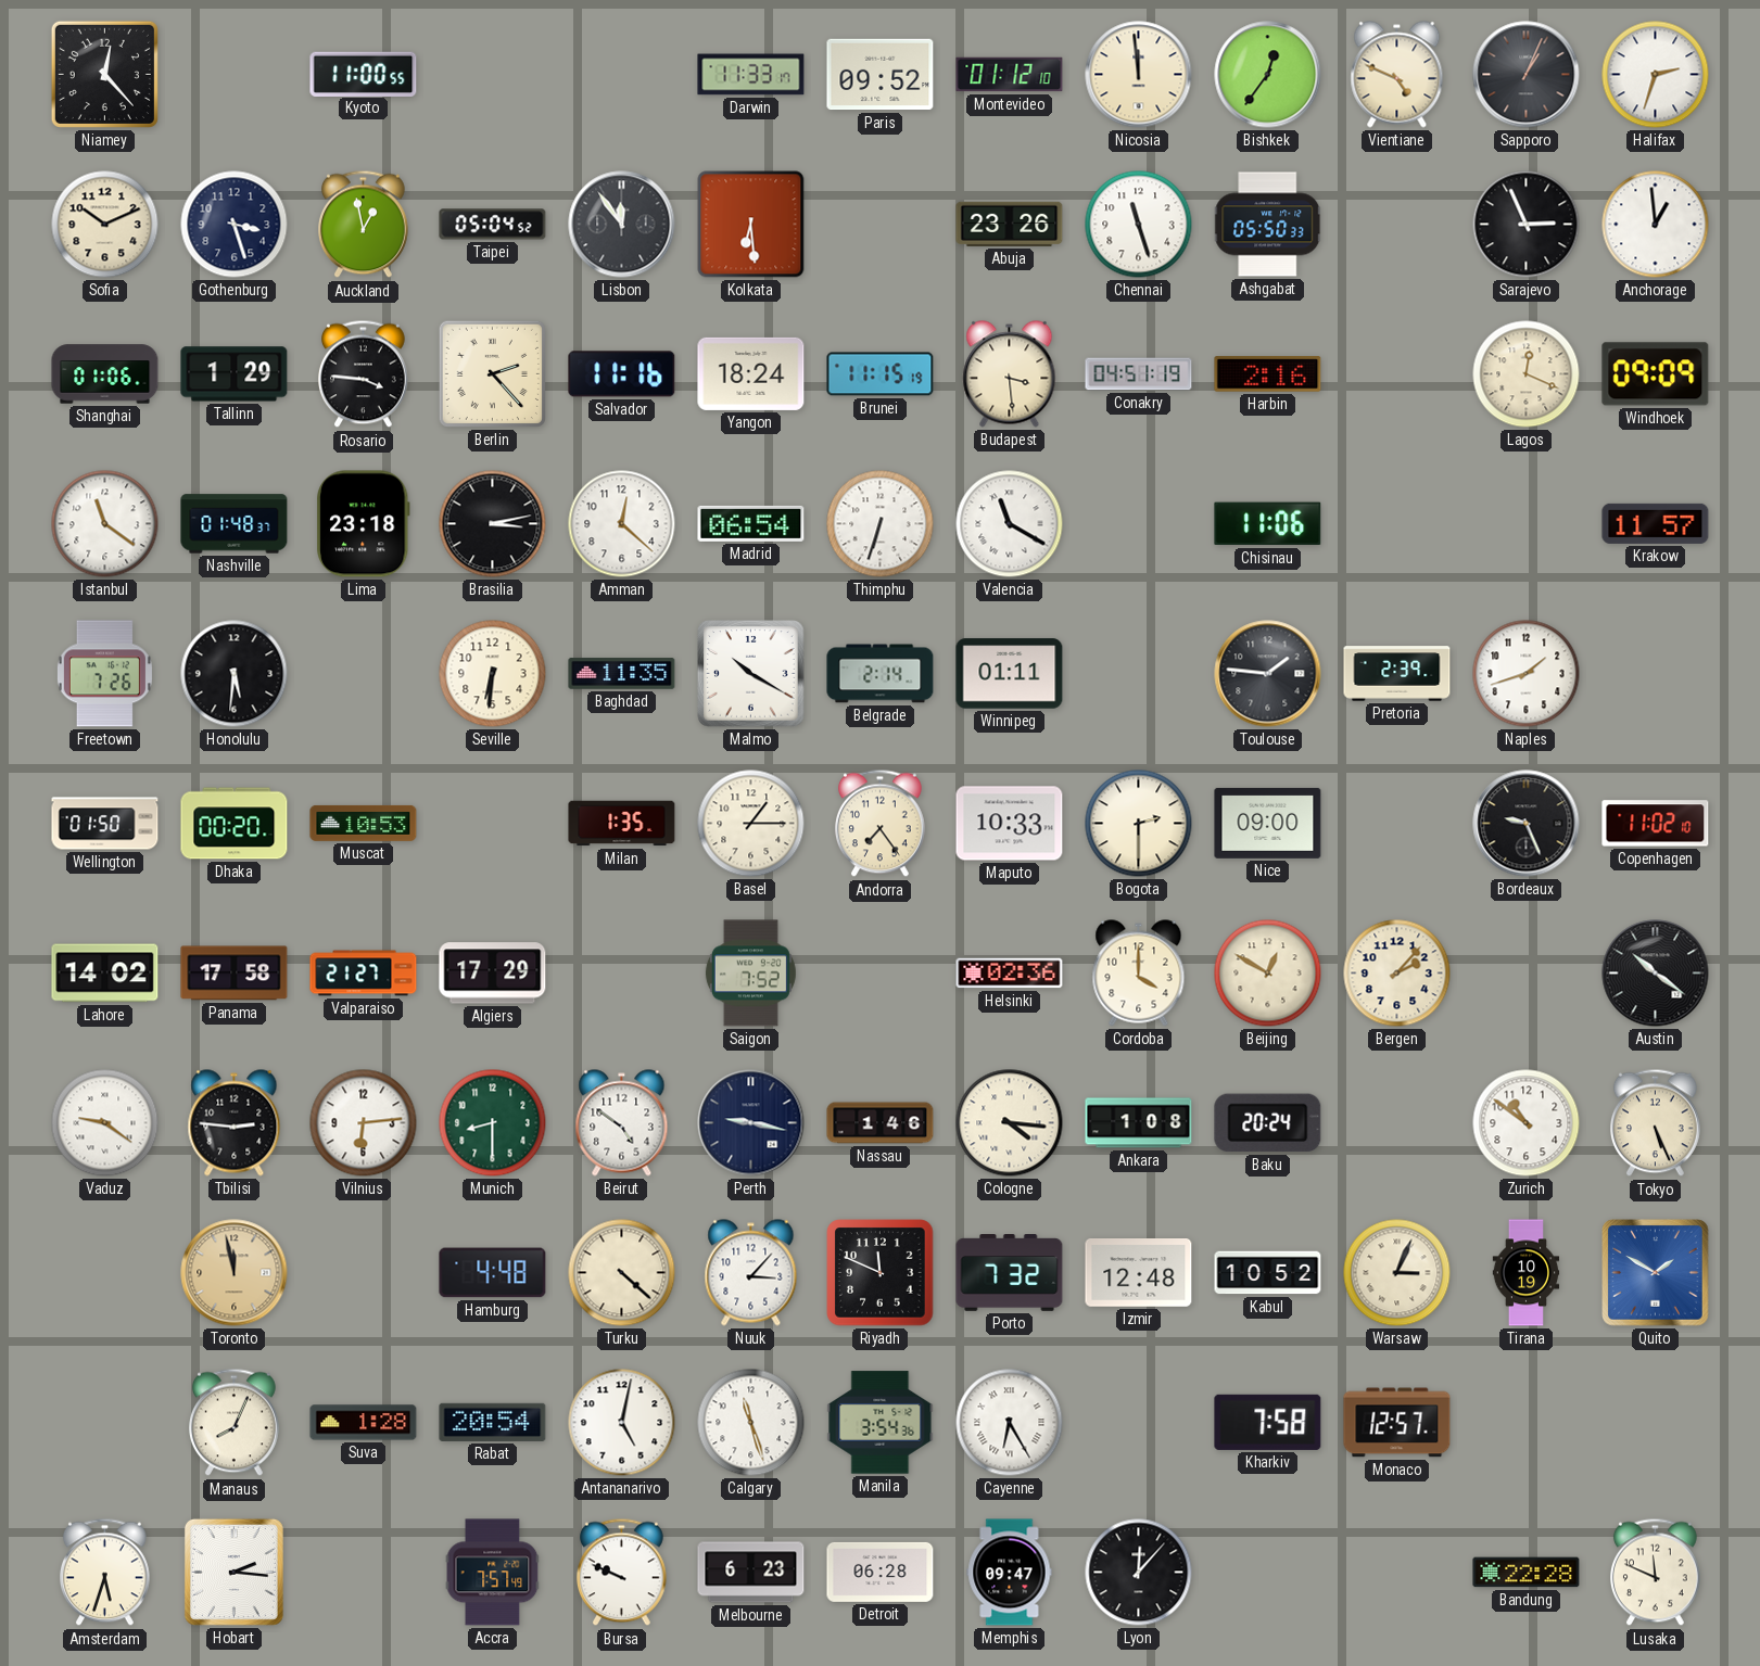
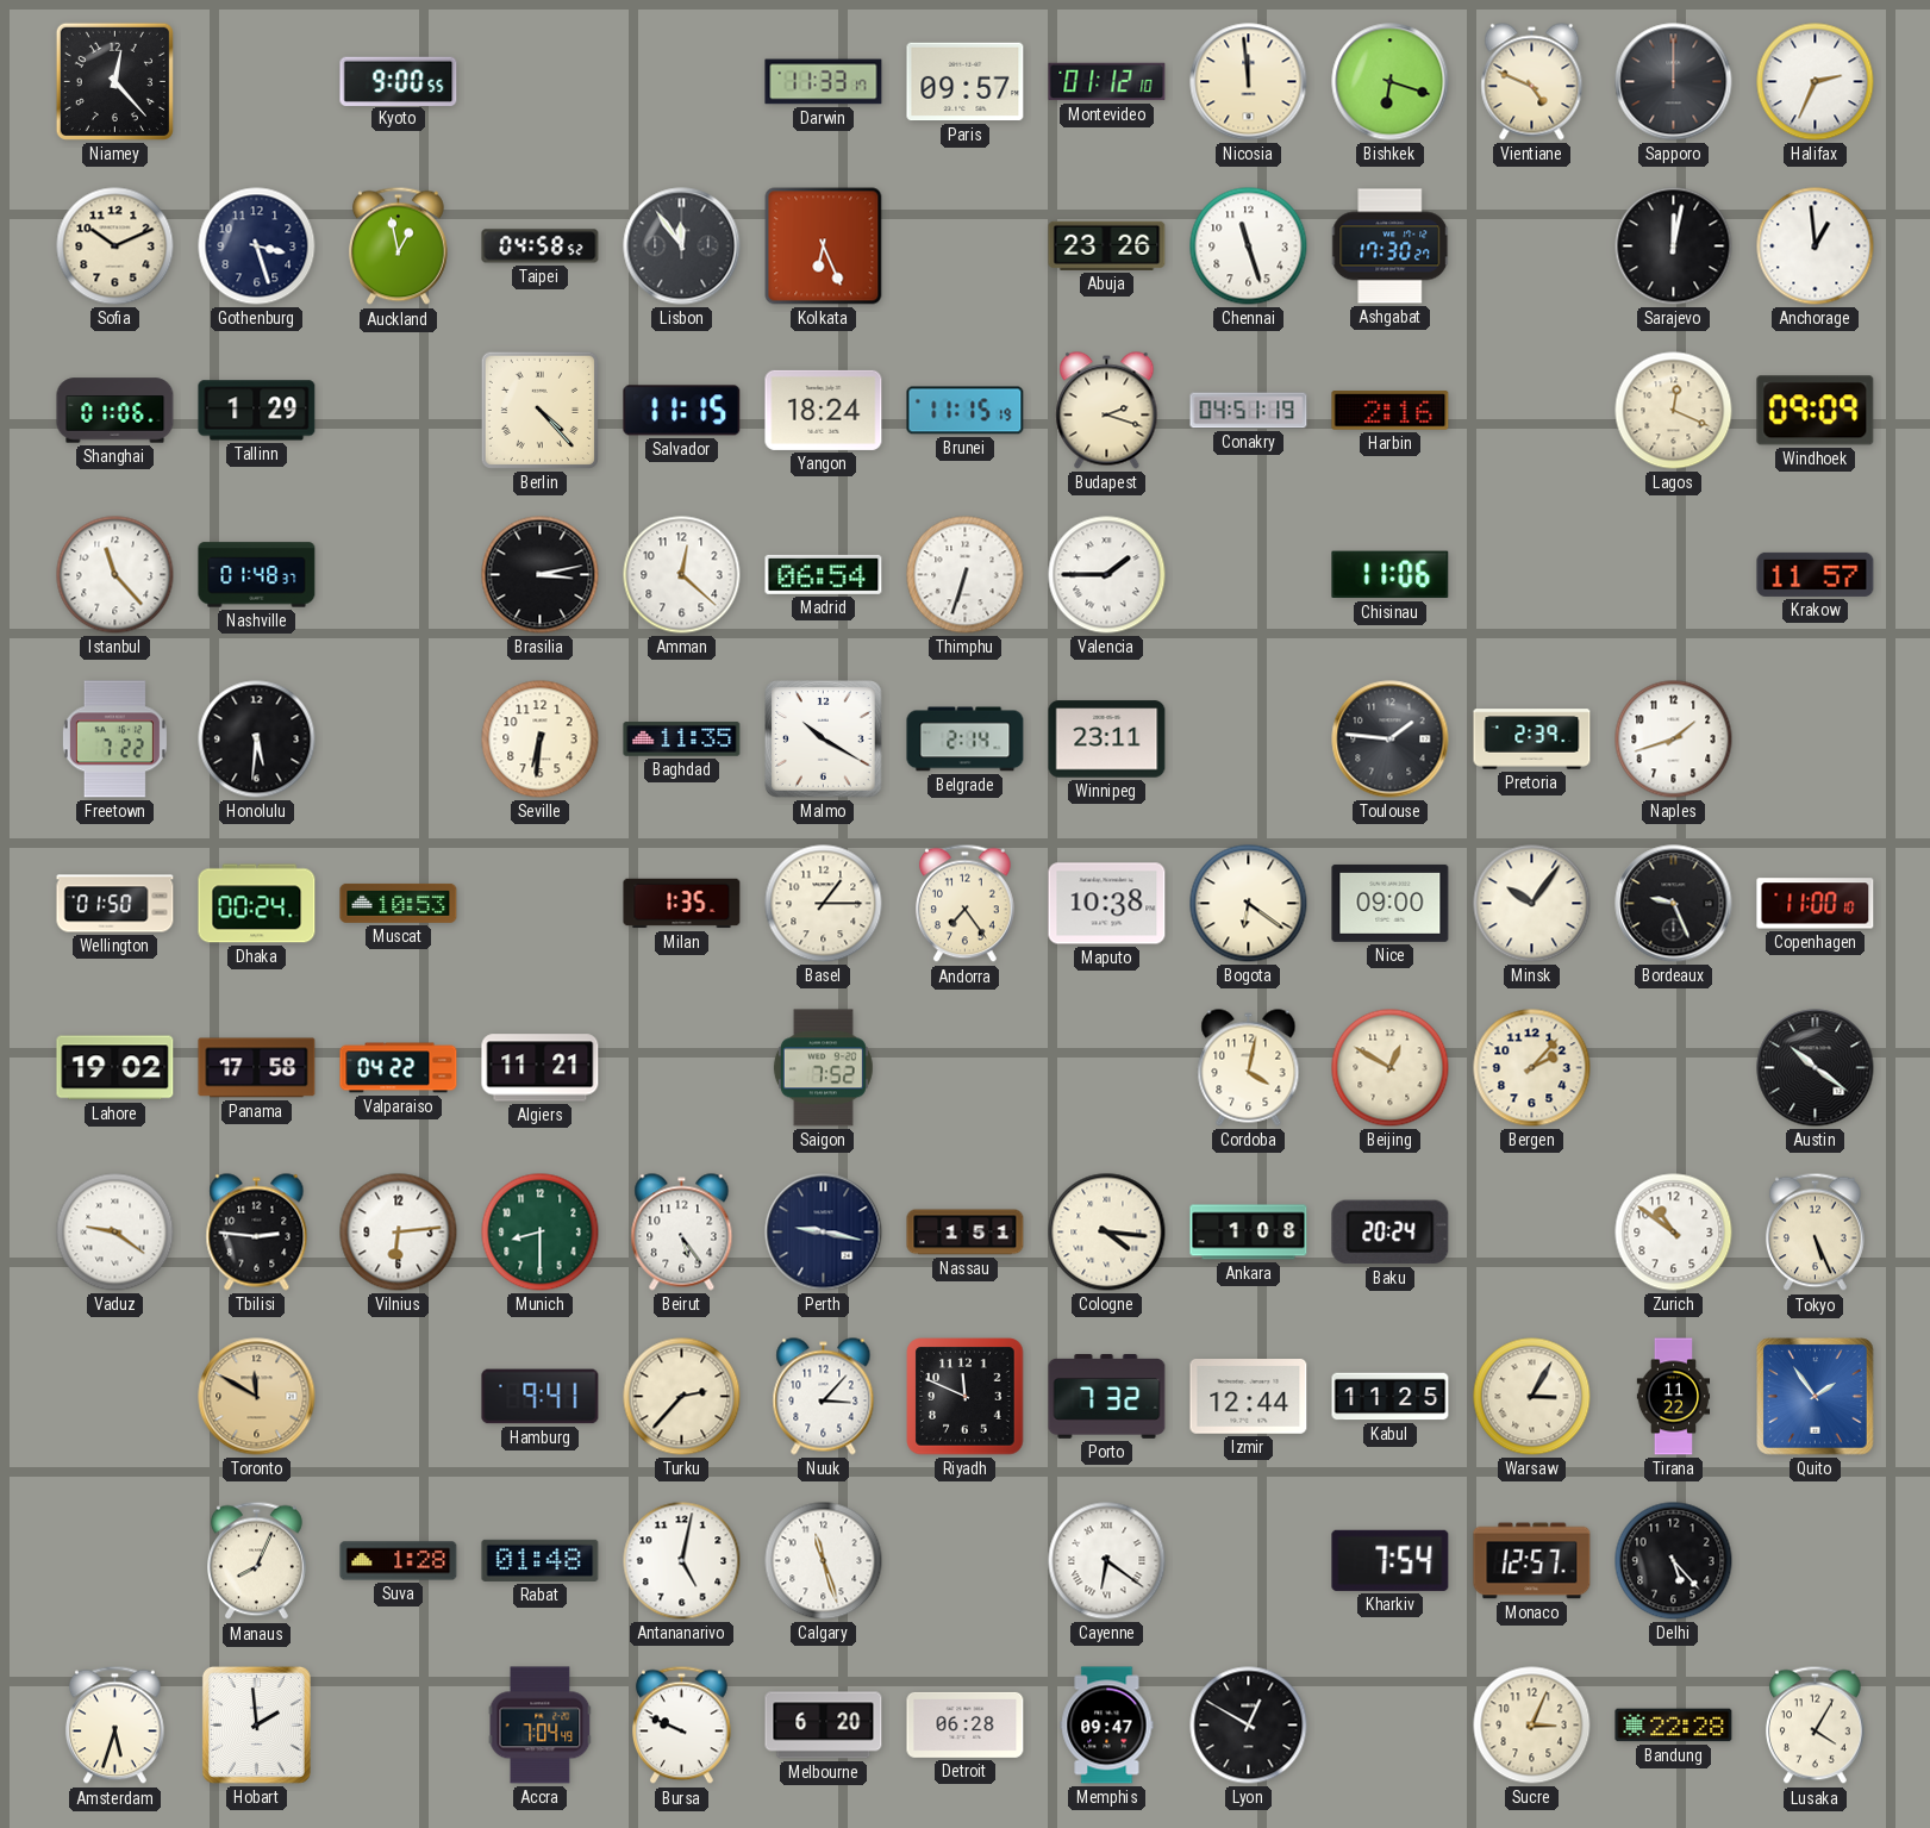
Kyoto: 11:00 -> 9:00 (399, 81)
Paris: 09:52 -> 09:57 (966, 82)
Bishkek: 12:36 -> 6:18 (1391, 82)
Sapporo: 1:04 -> 12:00 (1674, 82)
Halifax: 2:33 -> 2:34 (1816, 82)
Taipei: 05:04 -> 04:58 (541, 247)
Kolkata: 6:29 -> 6:26 (824, 247)
Ashgabat: 05:50 -> 17:30 (1391, 247)
Sarajevo: 2:56 -> 12:02 (1674, 247)
Rosario: 3:46 -> none (364, 374)
Berlin: 2:23 -> 4:23 (539, 410)
Salvador: 11:16 -> 11:15 (682, 411)
Budapest: 3:29 -> 2:18 (1107, 411)
Istanbul: 11:21 -> 11:23 (115, 575)
Lima: 23:18 -> none (364, 524)
Valencia: 11:20 -> 1:45 (1107, 575)
Freetown: 7:26 -> 7:22 (114, 740)
Winnipeg: 01:11 -> 23:11 (1107, 740)
Dhaka: 00:20 -> 00:24 (257, 904)
Maputo: 10:33 -> 10:38 (1107, 904)
Bogota: 2:30 -> 6:21 (1249, 904)
Minsk: none -> 10:06 (1532, 904)
Copenhagen: 11:02 -> 11:00 (1816, 904)
Lahore: 14:02 -> 19:02 (115, 1068)
Valparaiso: 21:27 -> 04:22 (399, 1068)
Algiers: 17:29 -> 11:21 (541, 1068)
Helsinki: 02:36 -> none (1010, 974)
Cordoba: 4:00 -> 4:02 (1249, 1068)
Beirut: 4:51 -> 5:24 (682, 1233)
Nassau: 1:46 -> 1:51 (966, 1233)
Toronto: 11:58 -> 11:50 (257, 1397)
Hamburg: 4:48 -> 9:41 (541, 1397)
Turku: 4:22 -> 2:37 (682, 1397)
Izmir: 12:48 -> 12:44 (1249, 1397)
Kabul: 10:52 -> 11:25 (1391, 1397)
Warsaw: 3:04 -> 3:05 (1532, 1397)
Tirana: 10:19 -> 11:22 (1674, 1397)
Quito: 1:50 -> 1:54 (1816, 1397)
Rabat: 20:54 -> 01:48 (541, 1560)
Manila: 3:54 -> none (881, 1423)
Cayenne: 6:25 -> 6:21 (1107, 1561)
Kharkiv: 7:58 -> 7:54 (1391, 1560)
Delhi: none -> 5:23 (1674, 1561)
Hobart: 2:16 -> 1:59 (256, 1724)
Accra: 7:57 -> 7:04 (541, 1726)
Melbourne: 6:23 -> 6:20 (824, 1726)
Lyon: 12:07 -> 12:50 (1249, 1726)
Sucre: none -> 3:04 (1532, 1726)
Lusaka: 11:49 -> 4:05 (1816, 1726)
